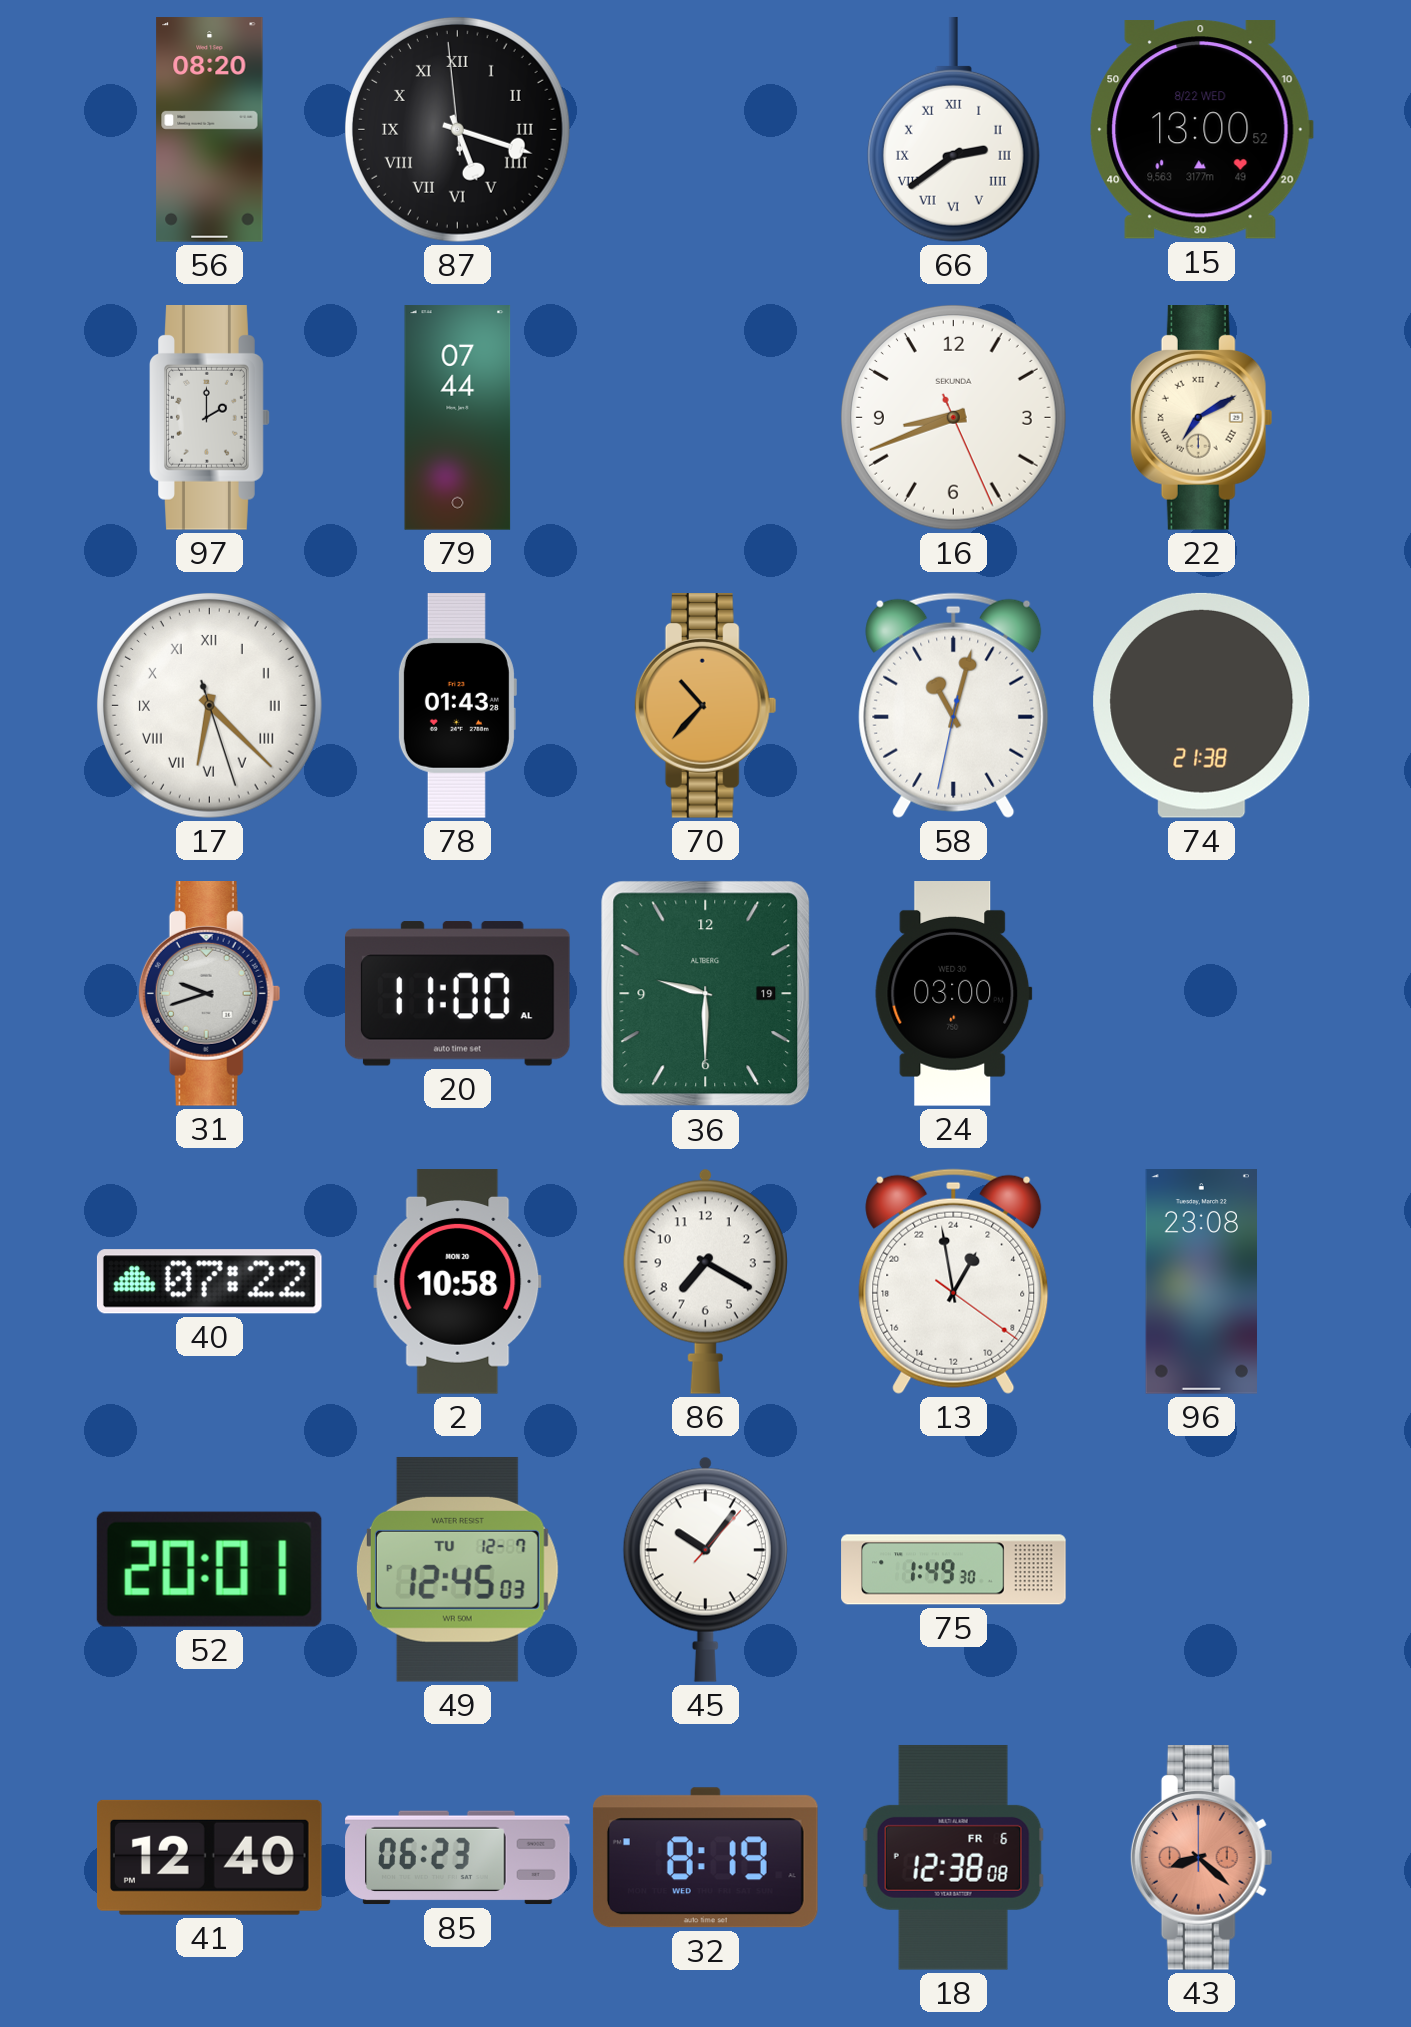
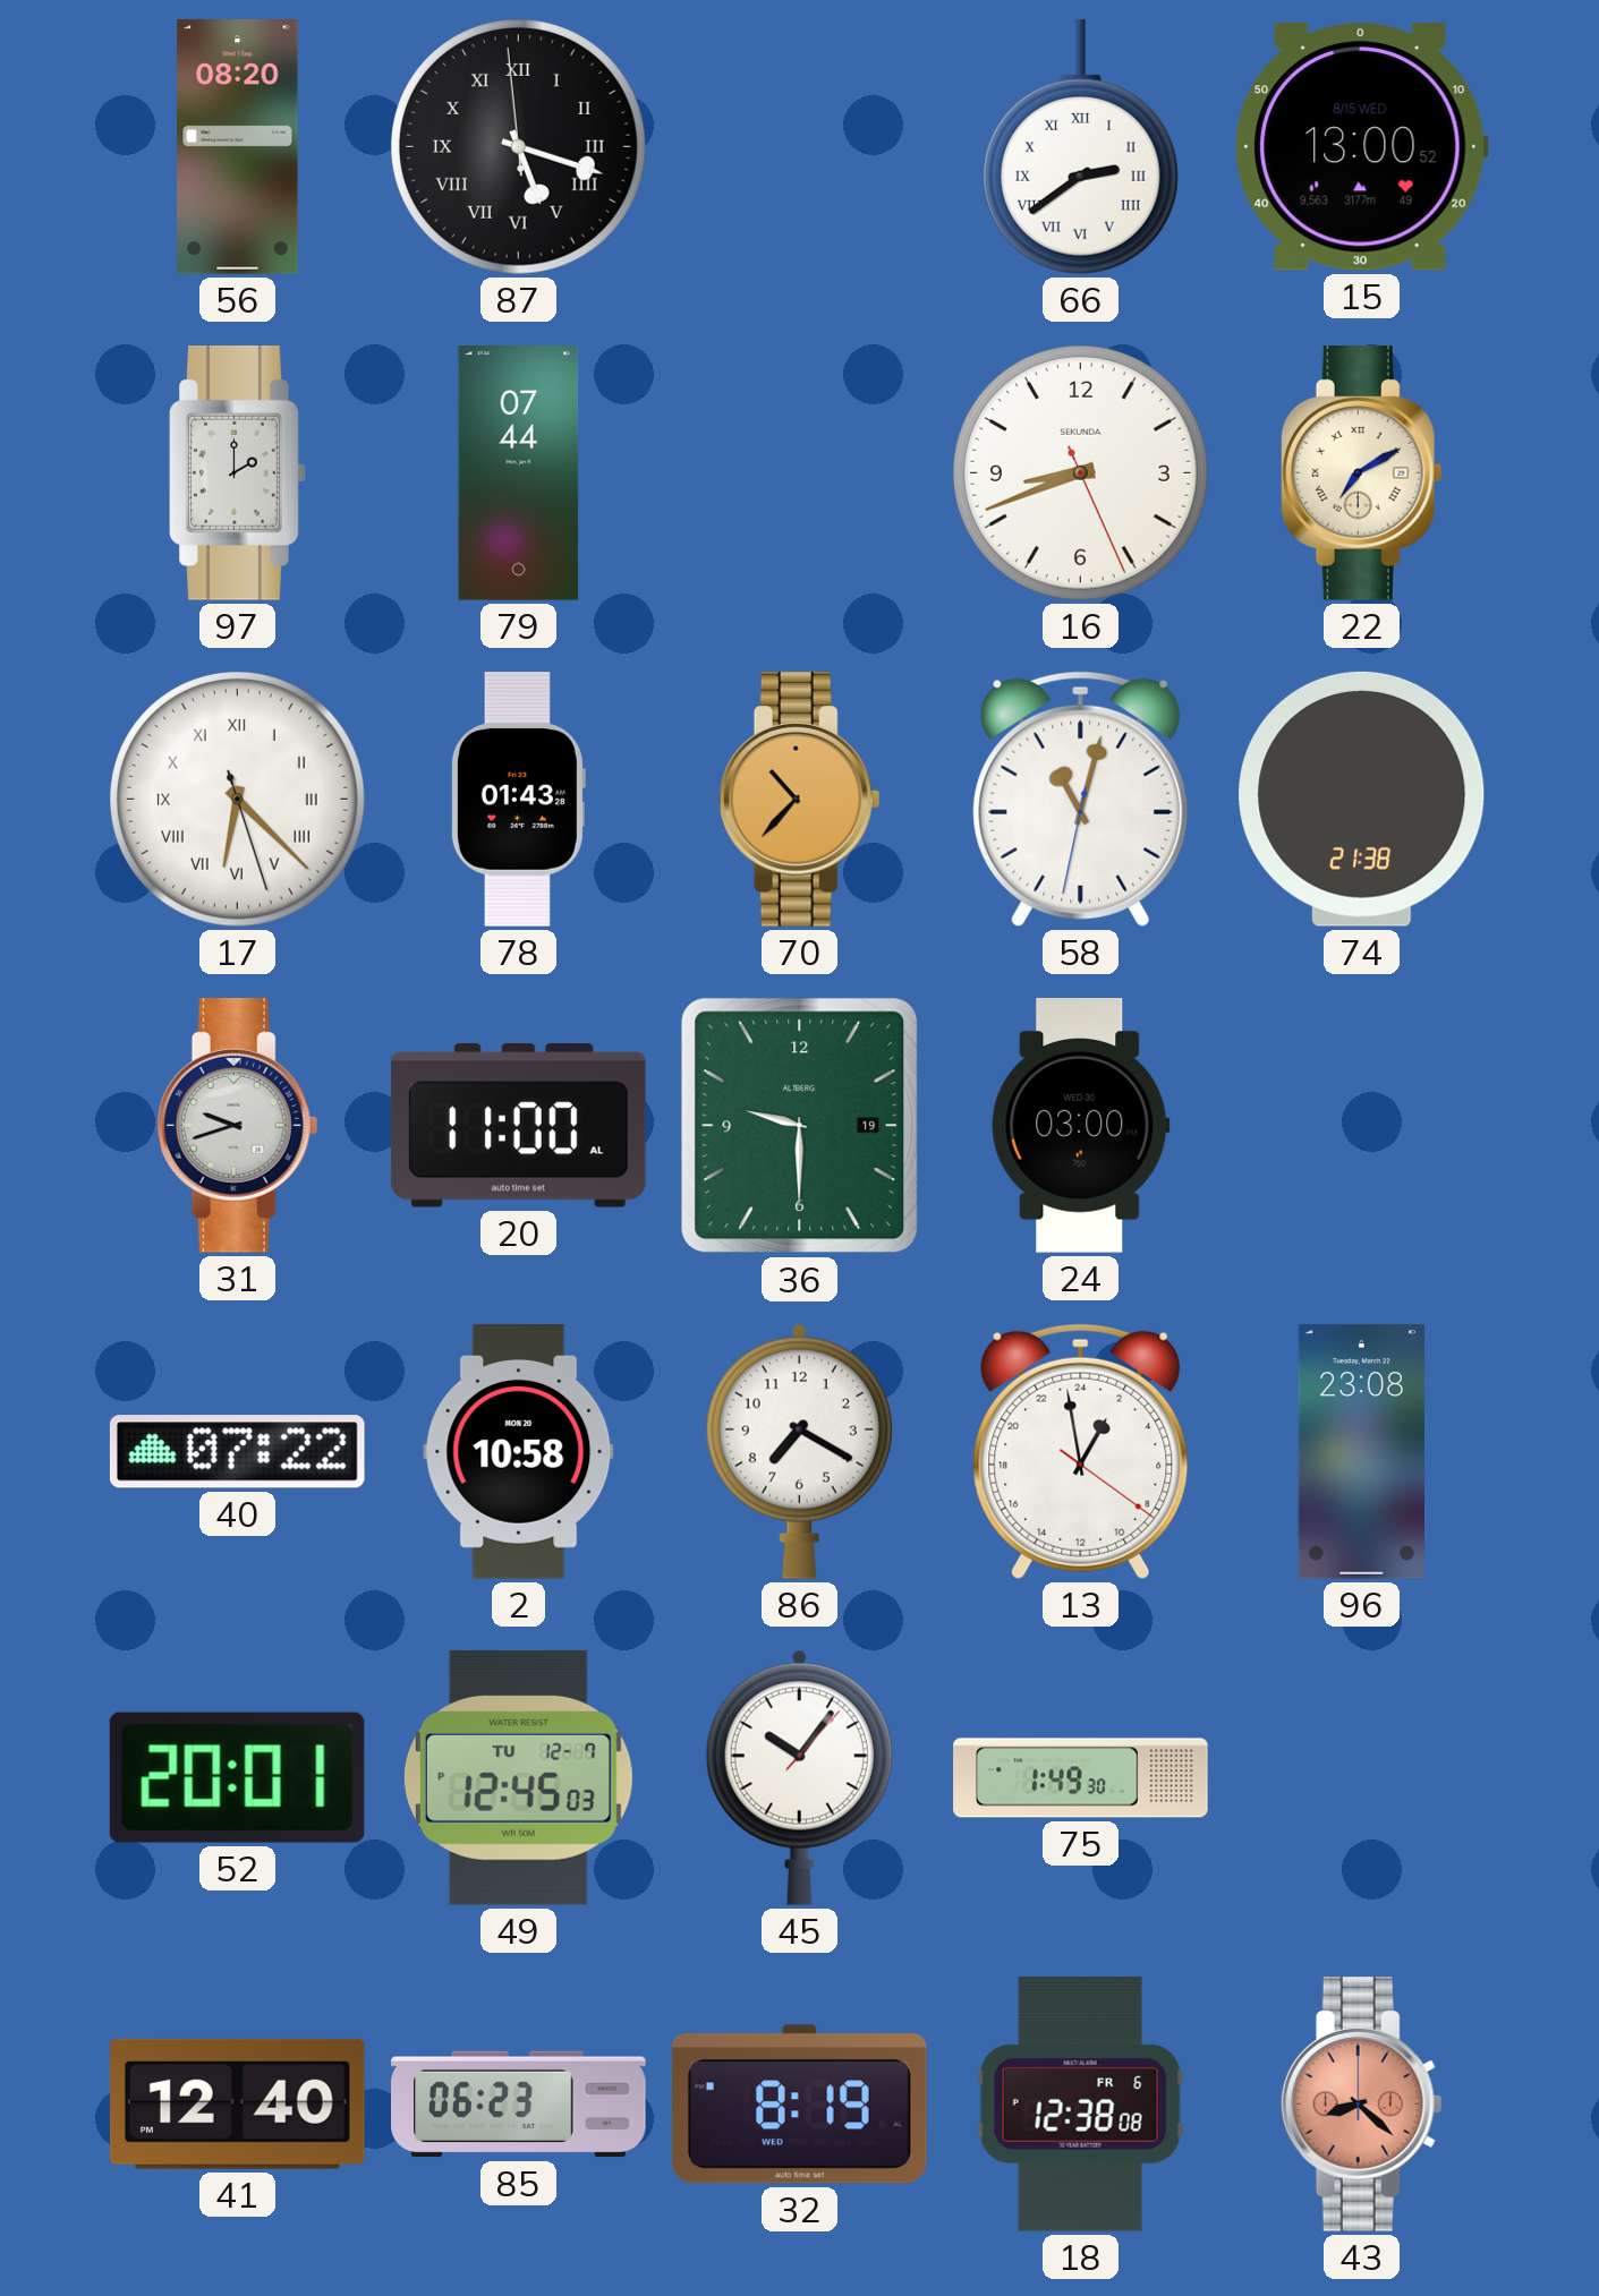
15 date: 8/22 WED -> 8/15 WED (1361, 147)
